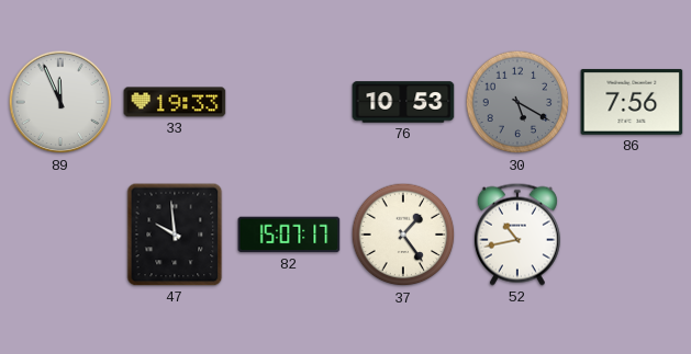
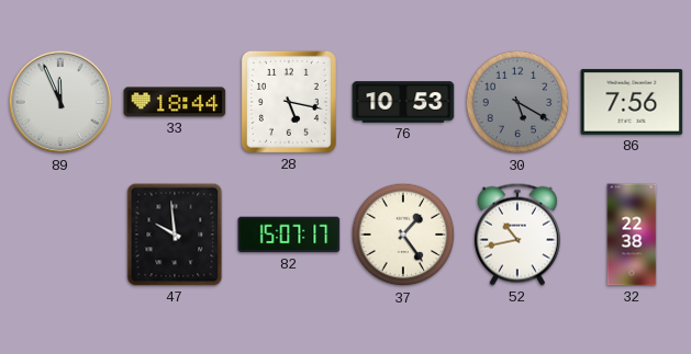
33: 19:33 -> 18:44 (175, 102)
28: none -> 5:17 (289, 102)
32: none -> 22:38 (632, 235)
